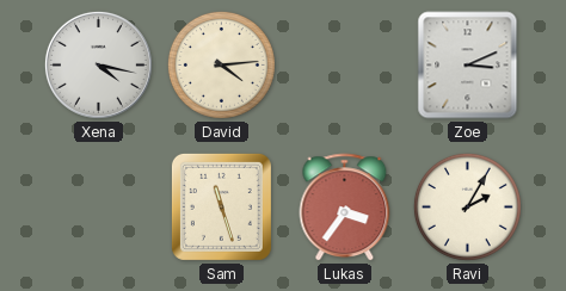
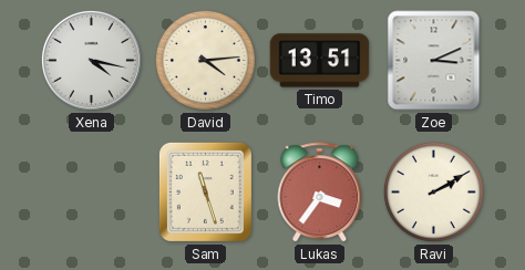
Timo: none -> 13:51 (320, 61)
Ravi: 2:05 -> 2:10 (433, 191)
